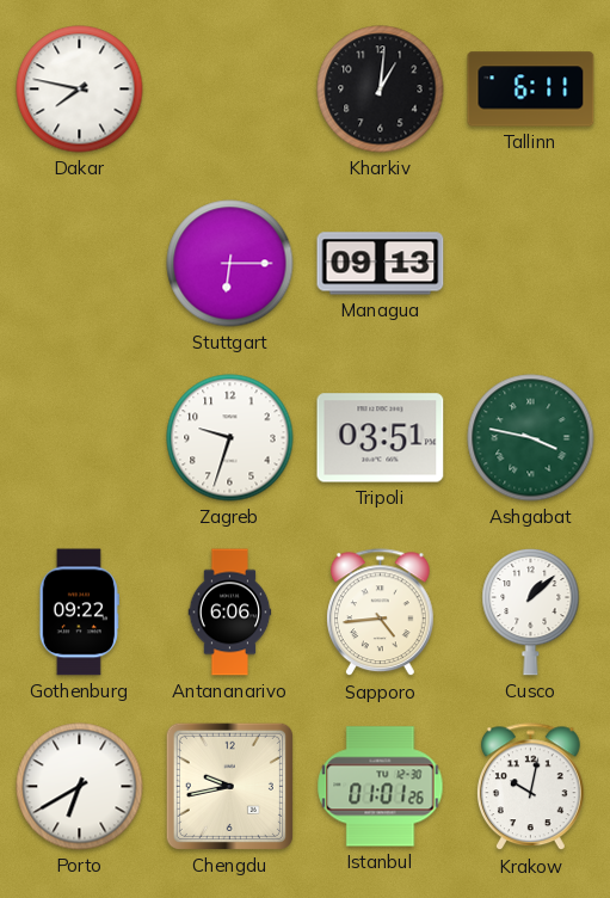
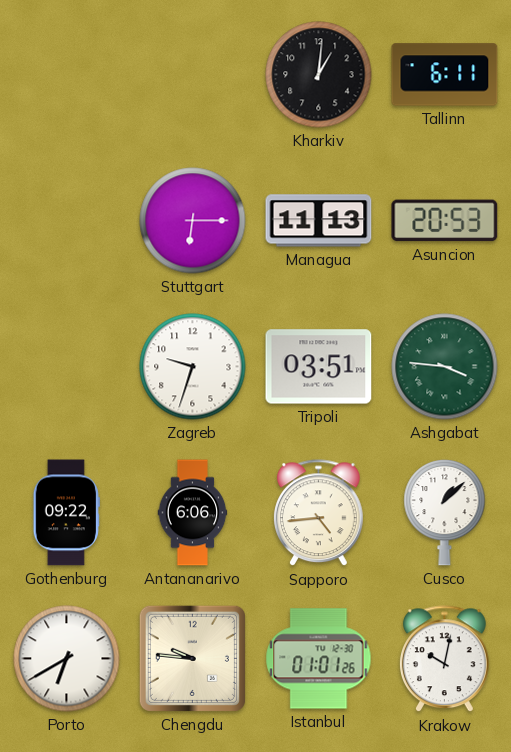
Dakar: 7:47 -> none (80, 90)
Managua: 09:13 -> 11:13 (319, 221)
Asuncion: none -> 20:53 (445, 221)
Ashgabat: 3:47 -> 3:46 (445, 367)
Chengdu: 9:43 -> 9:46 (192, 658)
